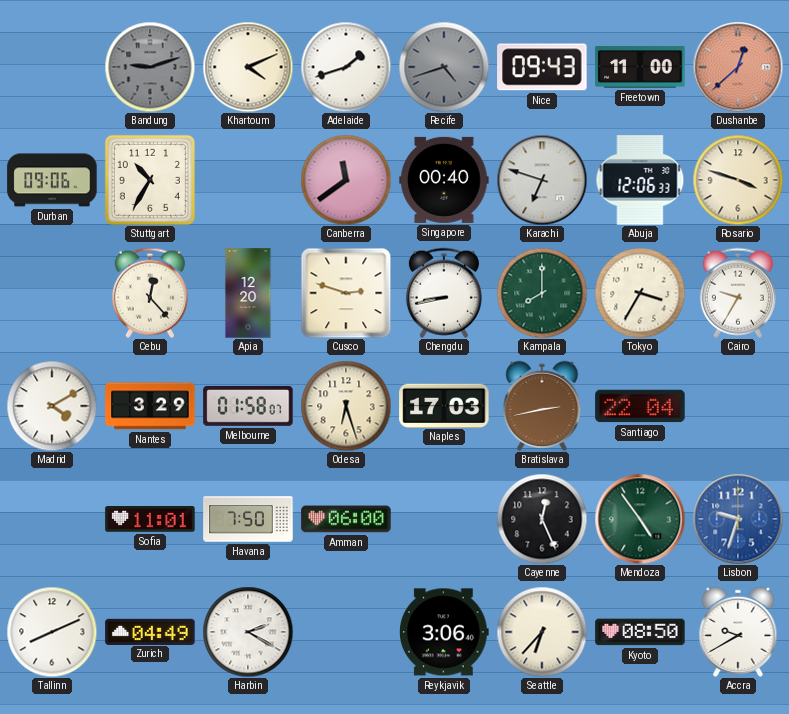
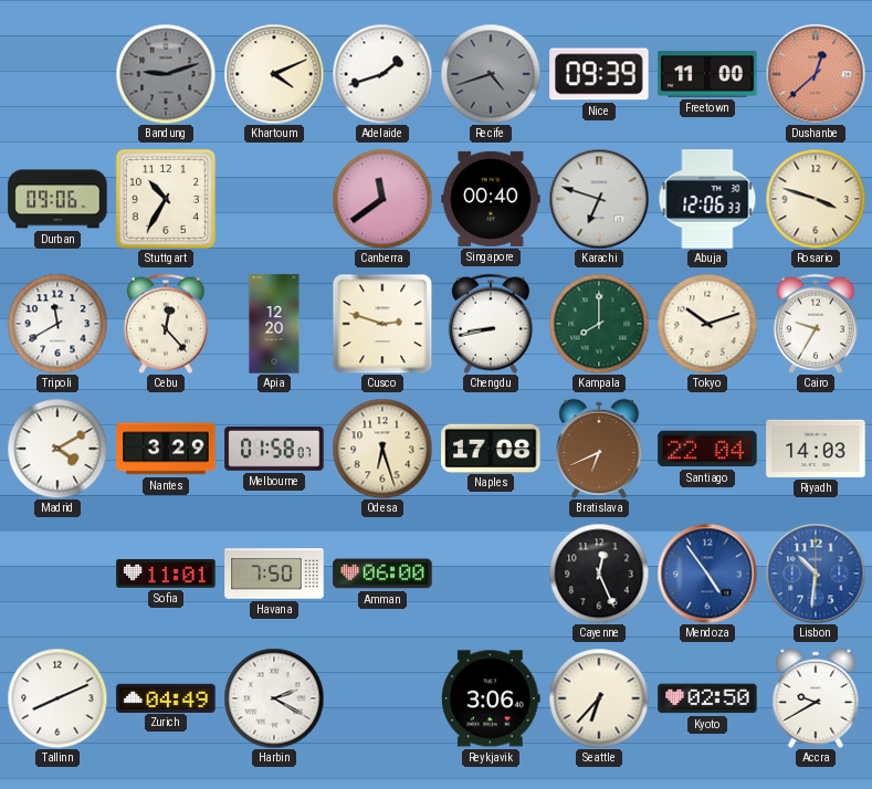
Nice: 09:43 -> 09:39 (599, 74)
Tripoli: none -> 11:40 (57, 324)
Tokyo: 3:35 -> 10:12 (707, 324)
Naples: 17:03 -> 17:08 (491, 448)
Bratislava: 2:43 -> 6:41 (599, 449)
Riyadh: none -> 14:03 (816, 449)
Mendoza dial: green -> blue (707, 574)
Lisbon: 9:33 -> 10:31 (816, 574)
Kyoto: 08:50 -> 02:50 (707, 698)
